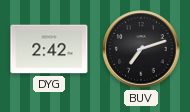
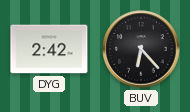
BUV: 7:12 -> 6:23 (141, 49)
